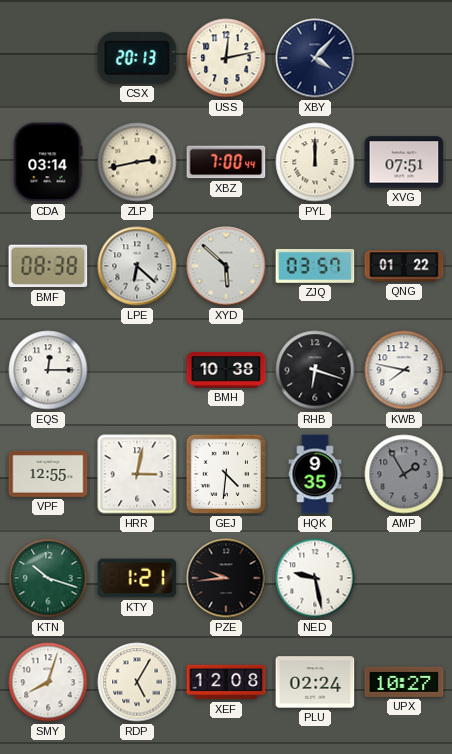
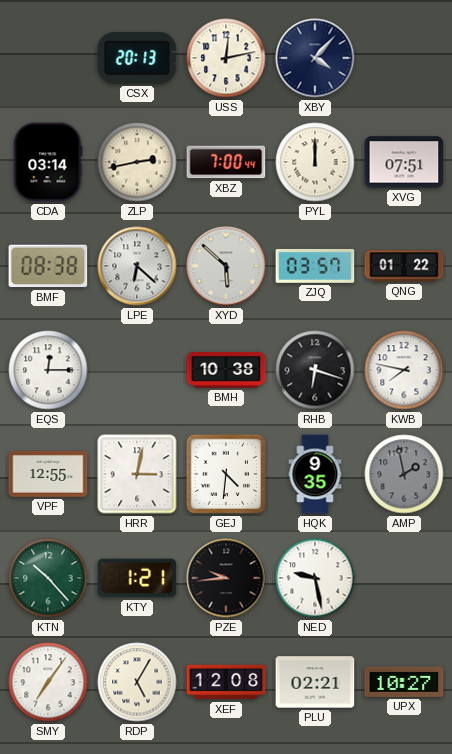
AMP: 1:55 -> 1:58 (404, 474)
KTN: 10:18 -> 10:23 (48, 578)
SMY: 8:03 -> 7:06 (48, 682)
PLU: 02:24 -> 02:21 (315, 682)
